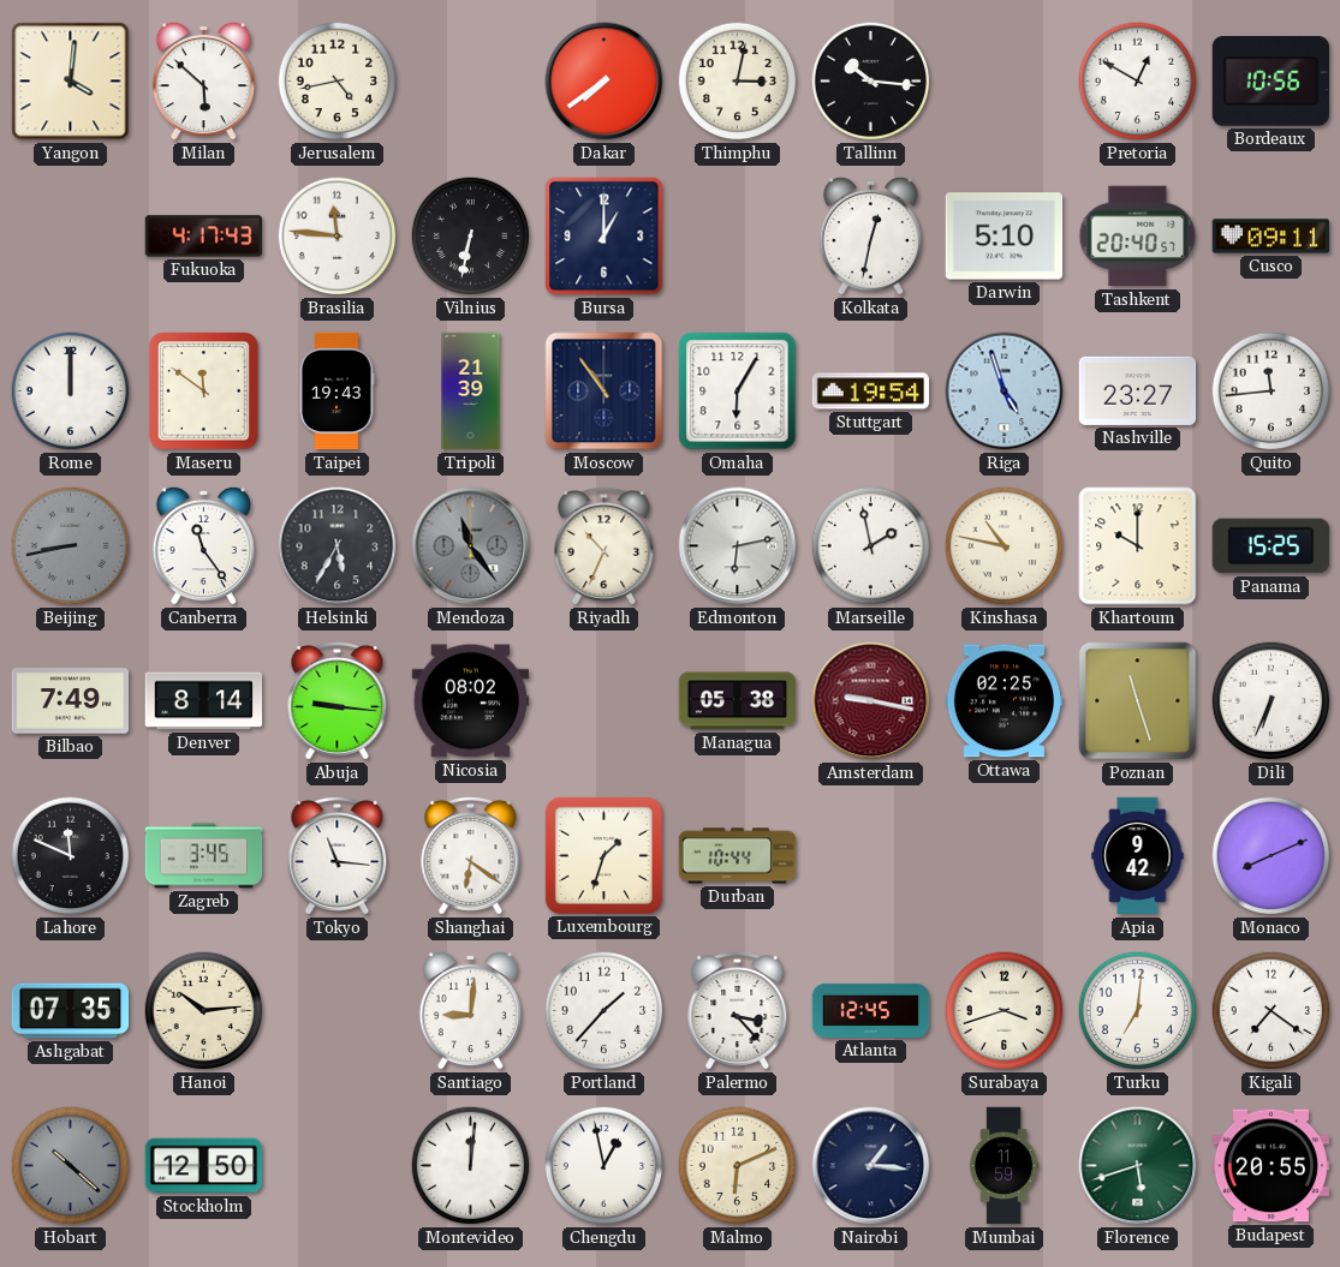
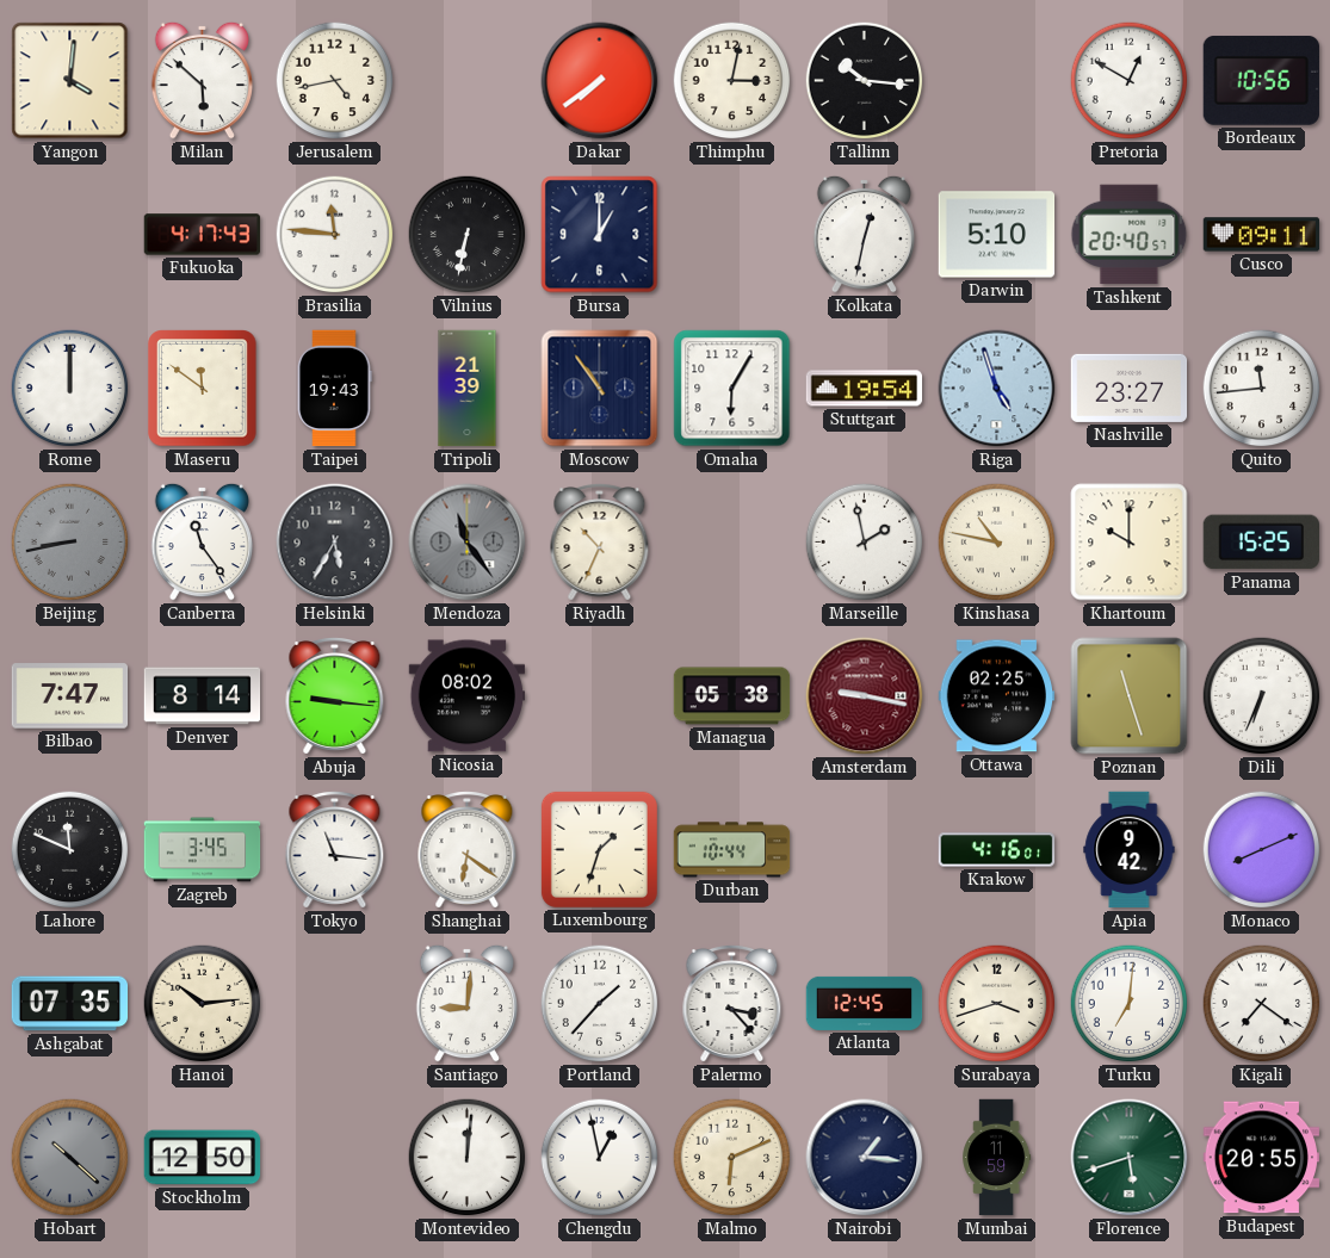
Edmonton: 6:13 -> none (738, 546)
Bilbao: 7:49 -> 7:47 (70, 696)
Krakow: none -> 4:16 (997, 850)
